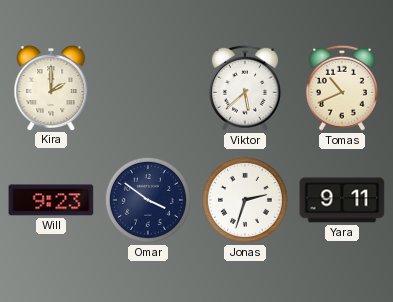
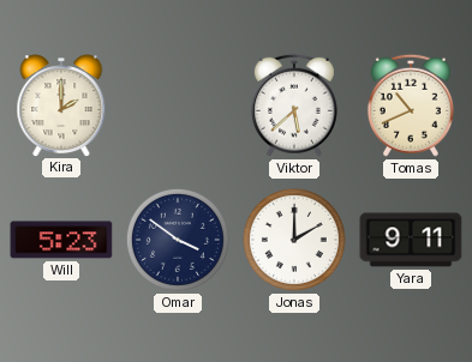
Will: 9:23 -> 5:23 (61, 240)
Jonas: 2:33 -> 2:00 (294, 240)
